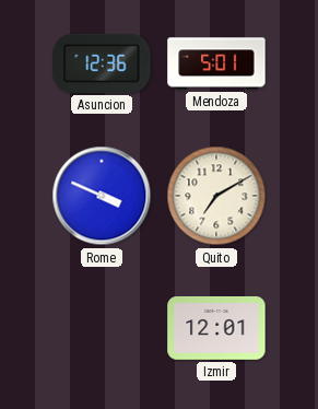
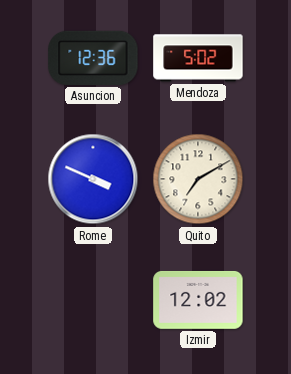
Mendoza: 5:01 -> 5:02 (198, 58)
Izmir: 12:01 -> 12:02 (198, 300)
